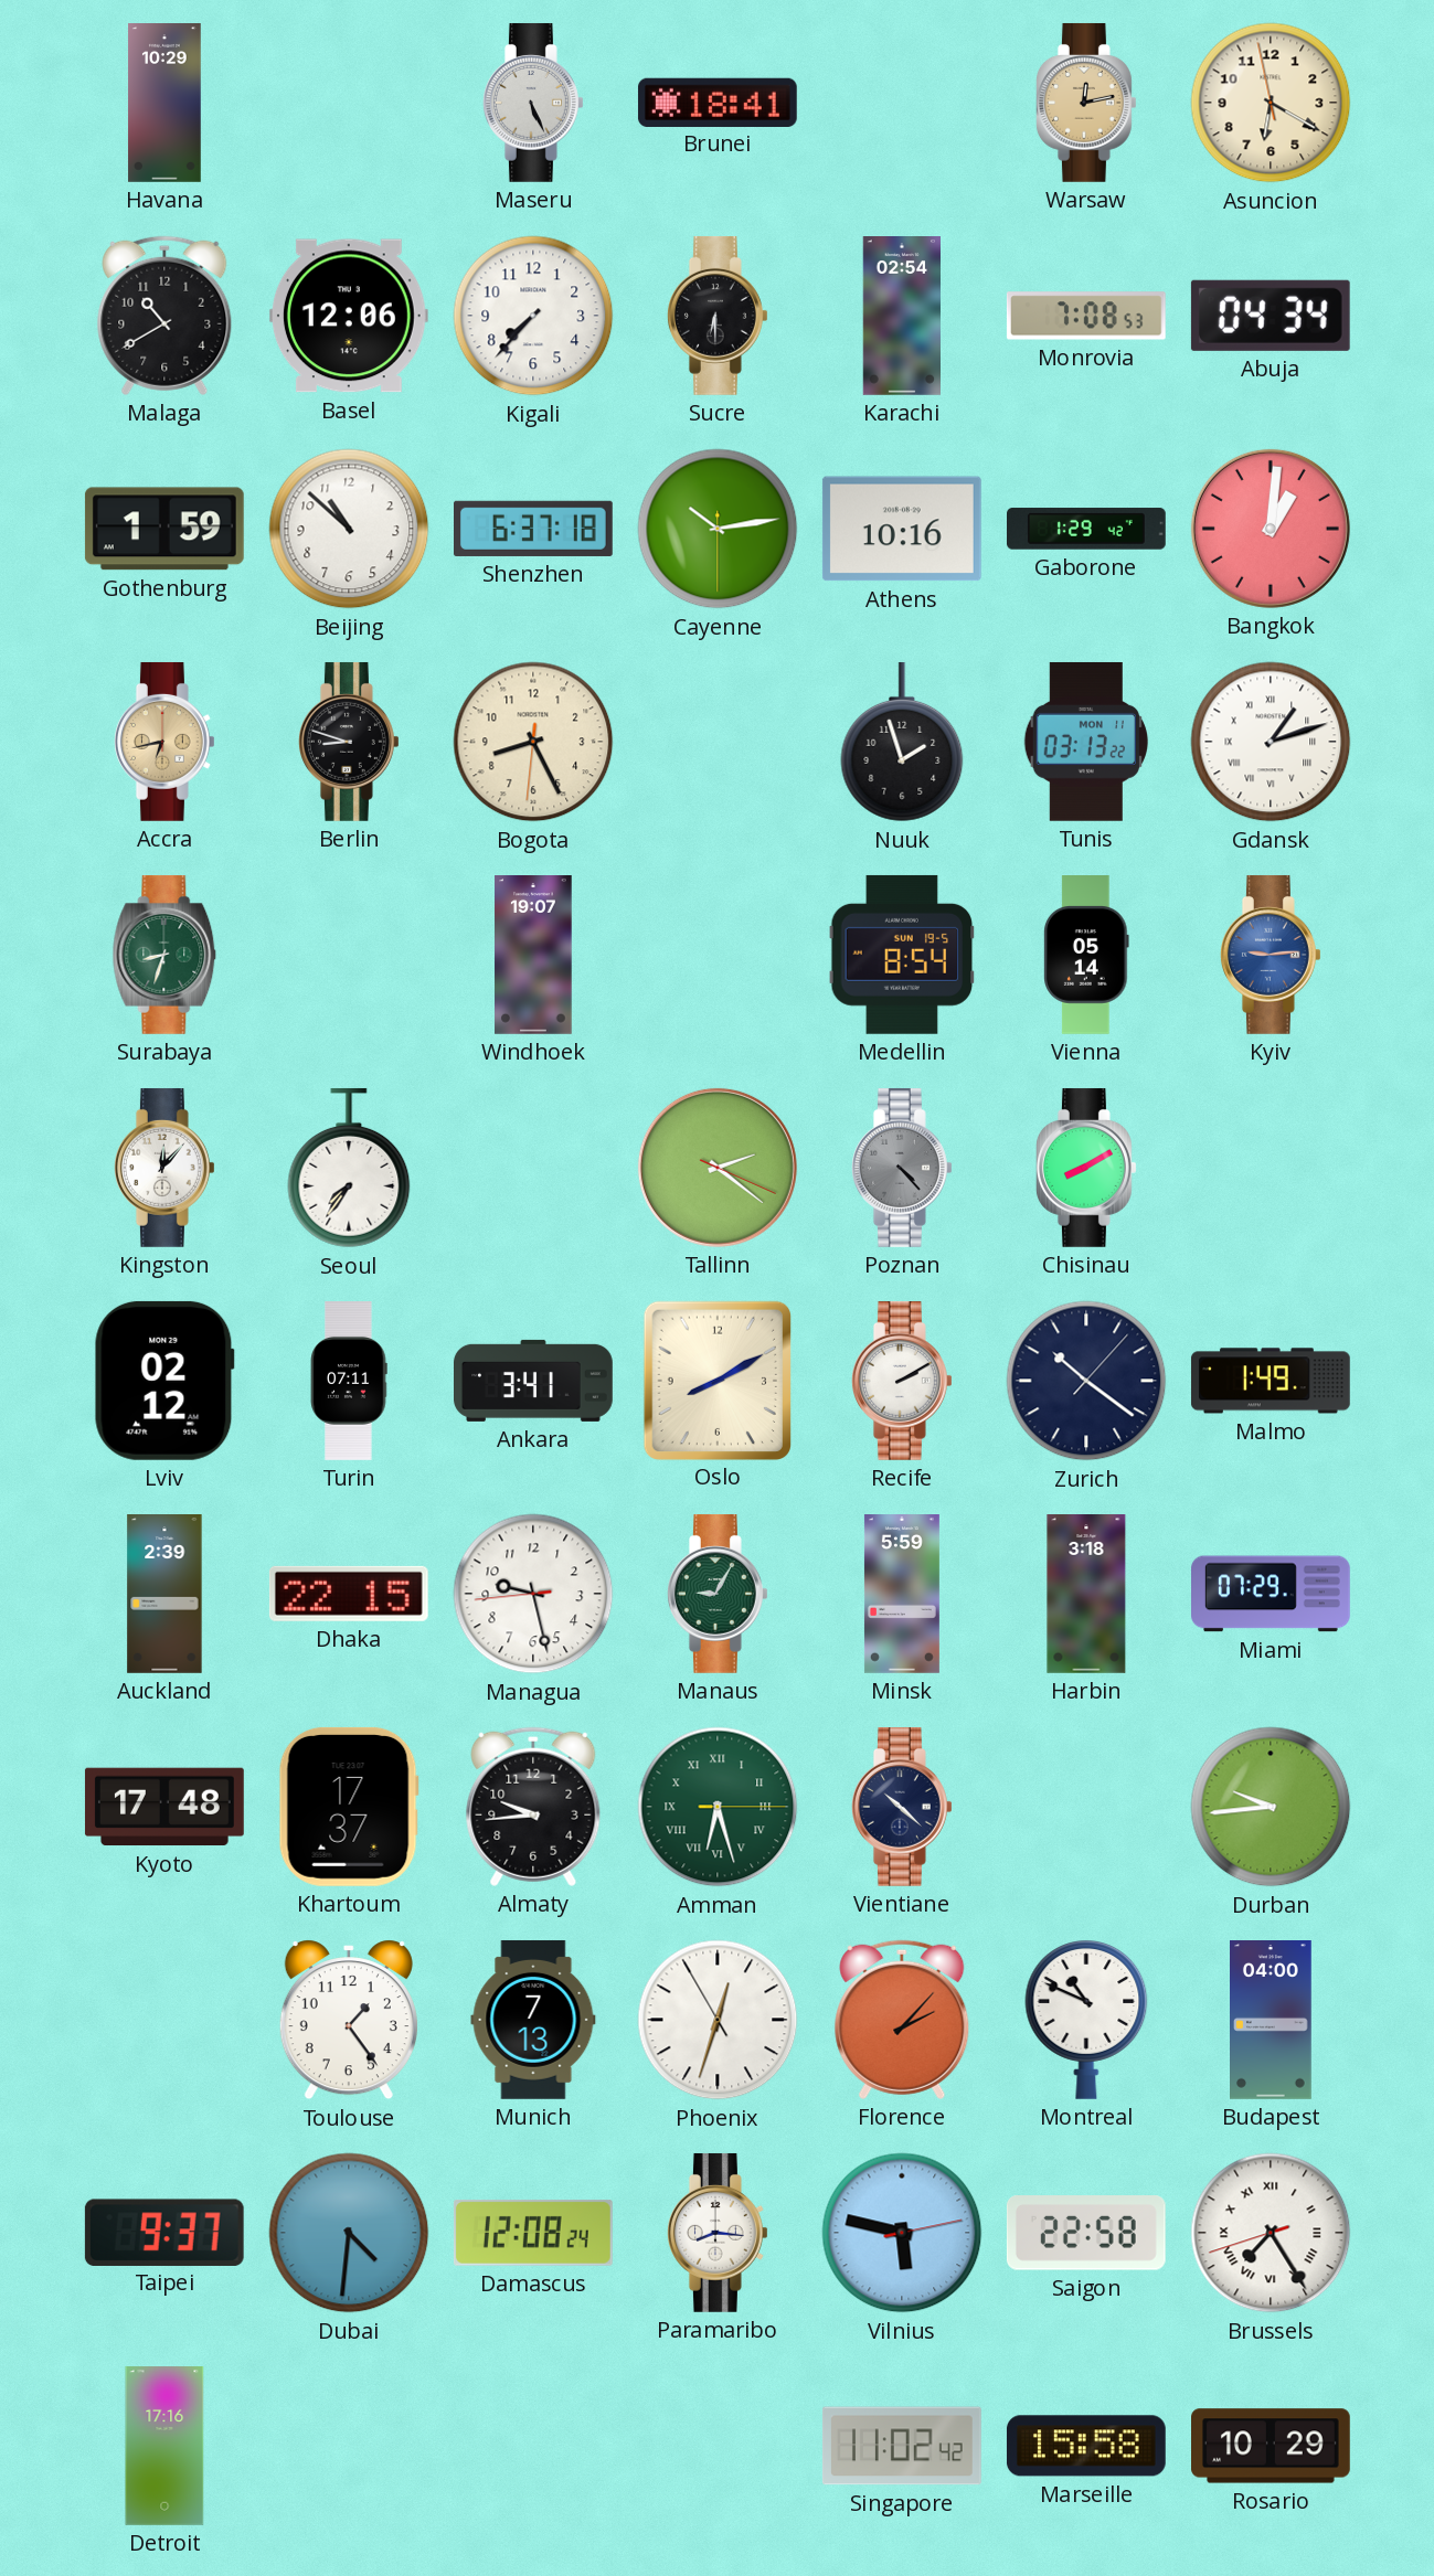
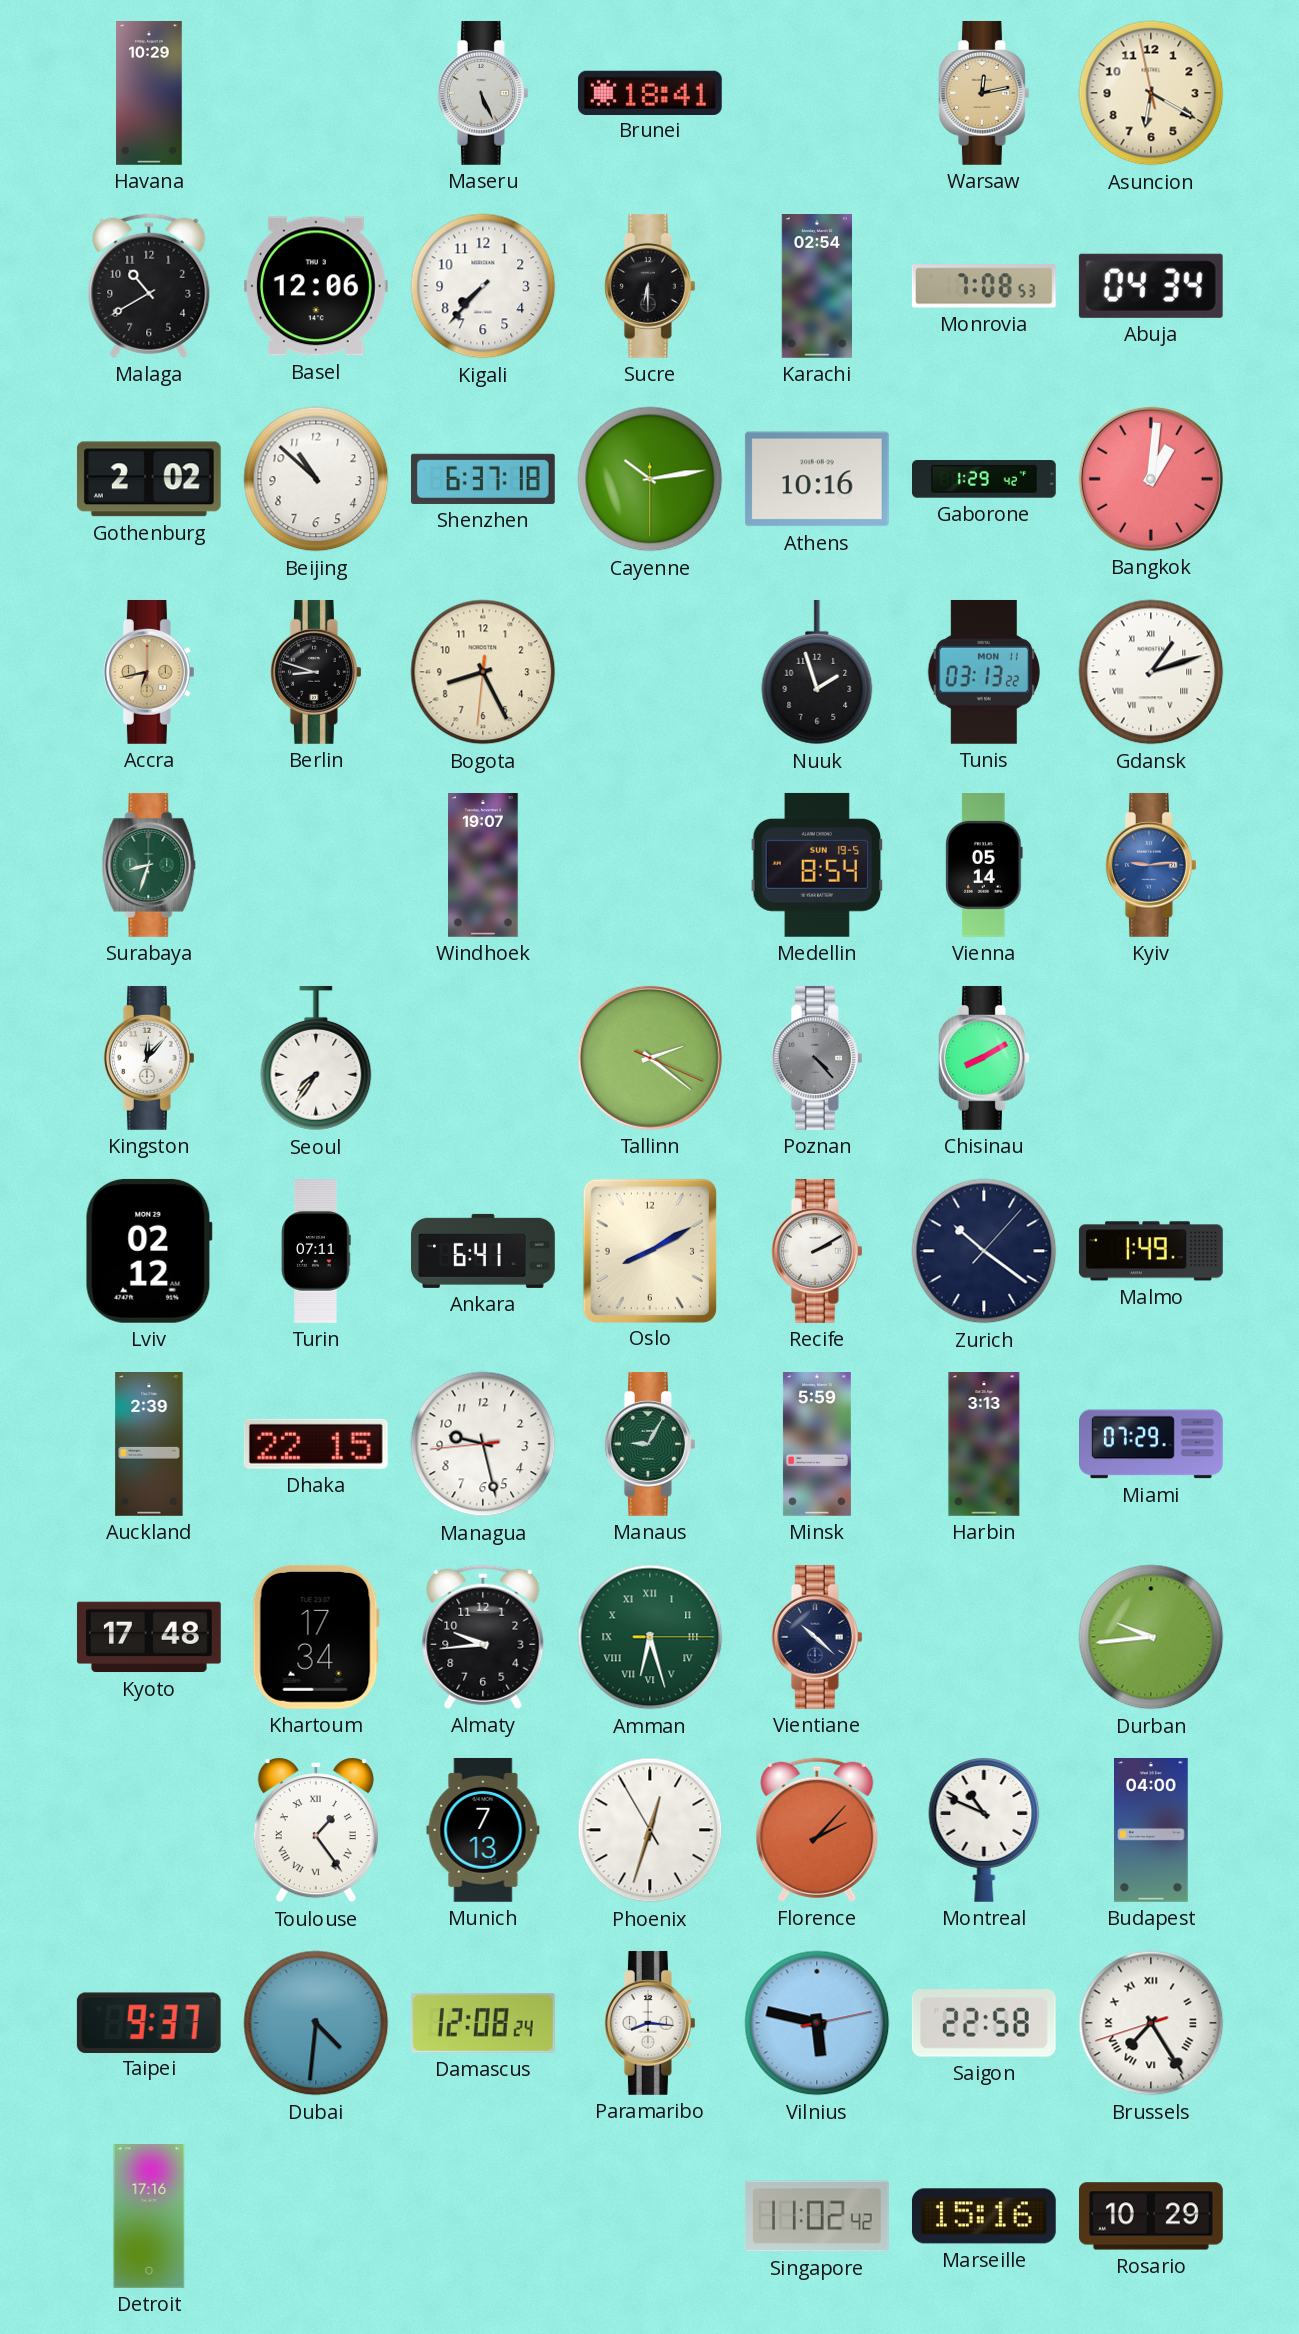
Gothenburg: 1:59 -> 2:02 (149, 479)
Ankara: 3:41 -> 6:41 (484, 1251)
Harbin: 3:18 -> 3:13 (984, 1445)
Khartoum: 17:37 -> 17:34 (316, 1637)
Toulouse numerals: Arabic -> Roman (316, 1830)
Marseille: 15:58 -> 15:16 (984, 2216)
